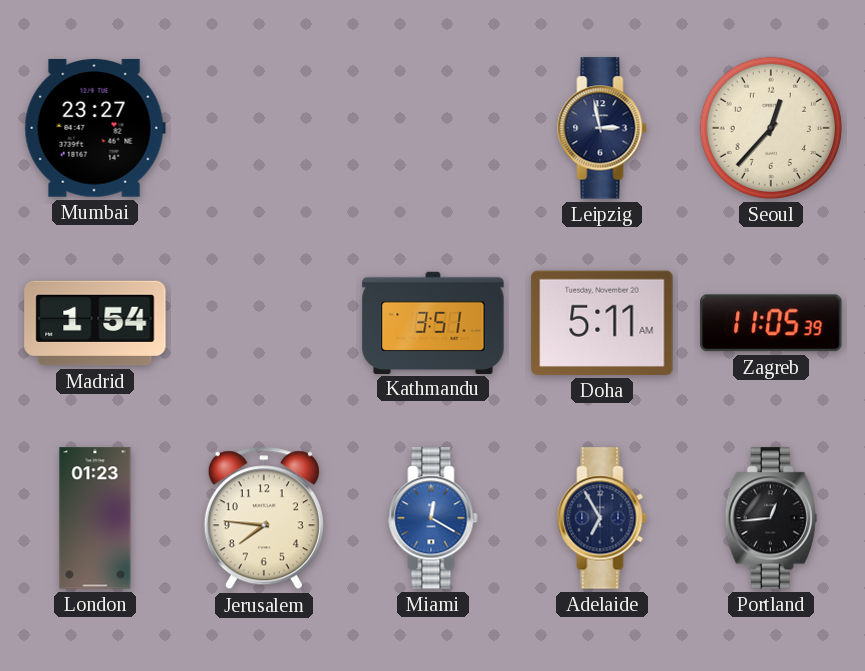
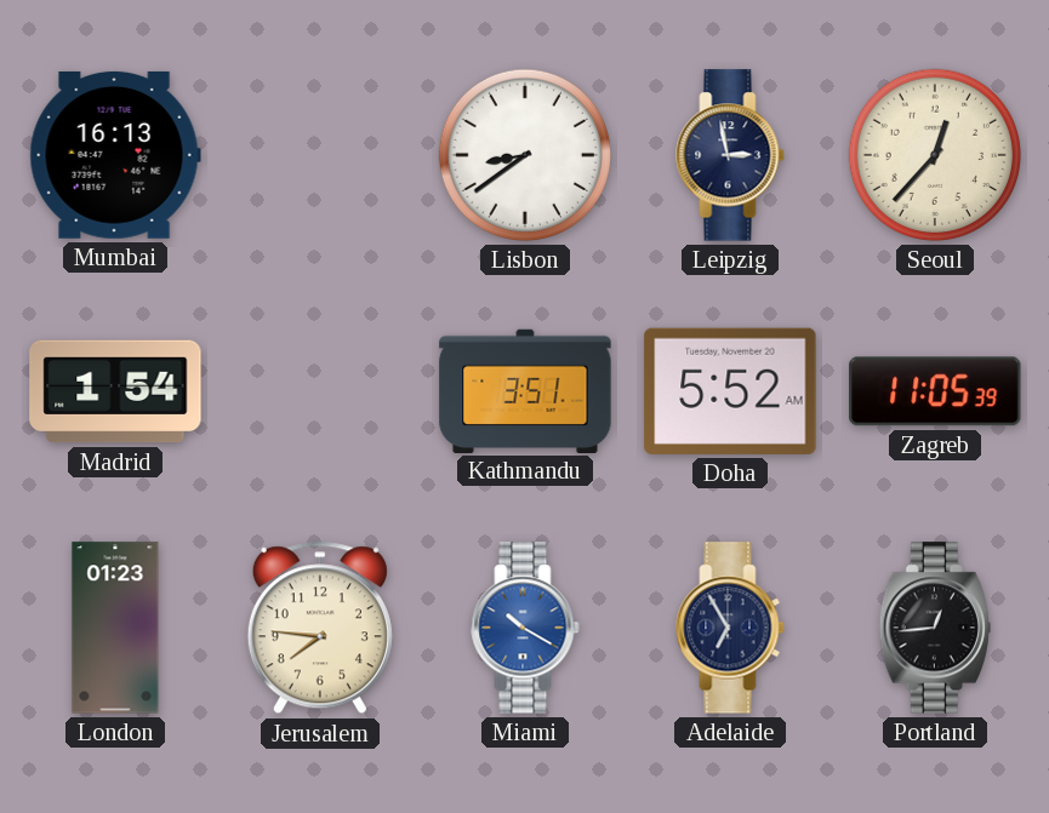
Mumbai: 23:27 -> 16:13 (115, 155)
Lisbon: none -> 8:39 (525, 155)
Doha: 5:11 -> 5:52 (730, 391)
Miami: 12:20 -> 10:20 (525, 628)
